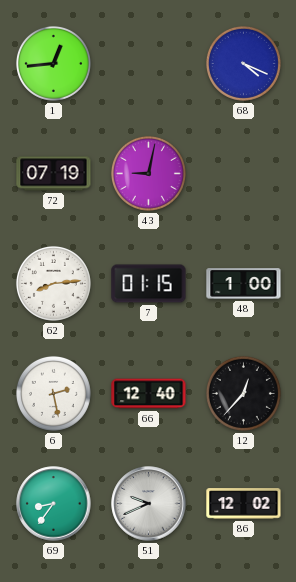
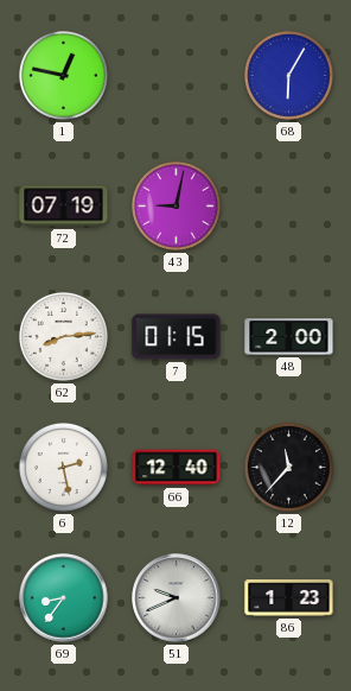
1: 12:44 -> 12:47 (63, 75)
68: 4:19 -> 6:05 (288, 75)
48: 1:00 -> 2:00 (289, 337)
12: 12:37 -> 11:37 (288, 467)
86: 12:02 -> 1:23 (289, 598)
